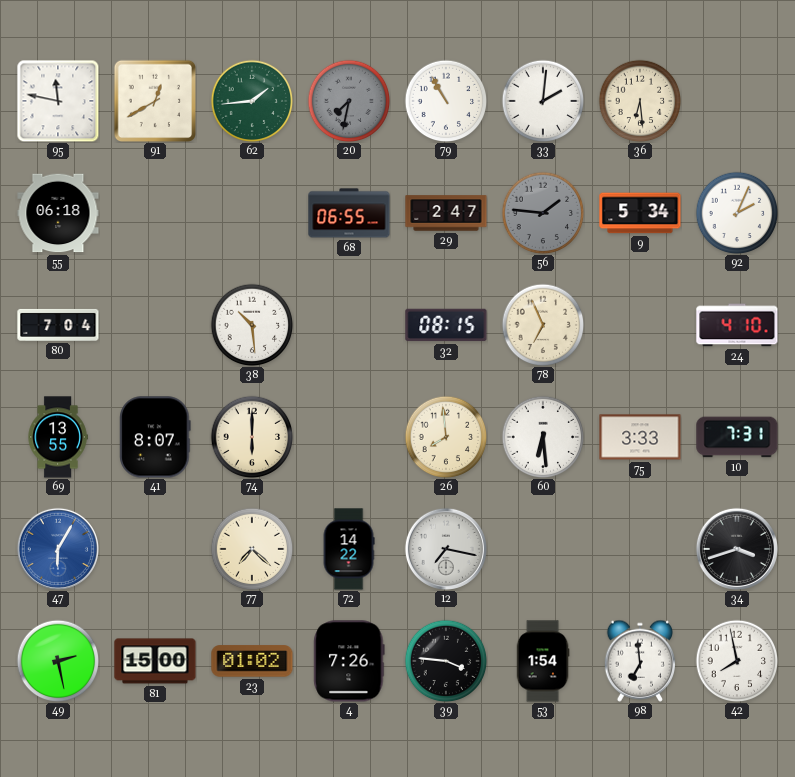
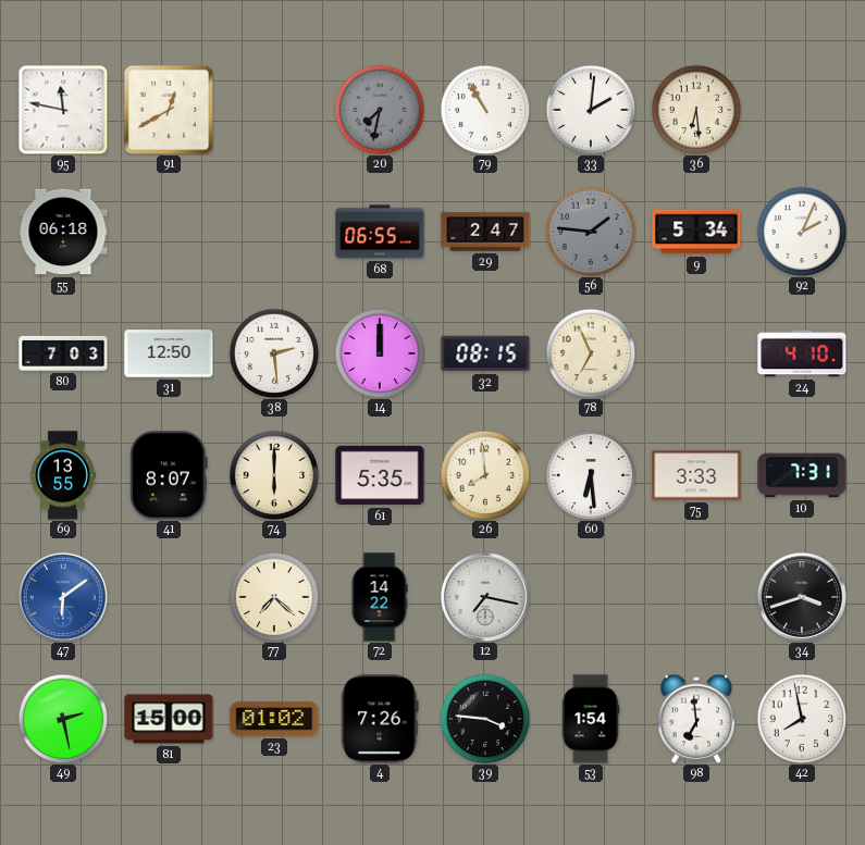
62: 1:44 -> none (252, 101)
80: 7:04 -> 7:03 (63, 353)
31: none -> 12:50 (169, 353)
38: 10:29 -> 2:29 (274, 353)
14: none -> 12:00 (380, 353)
61: none -> 5:35 (380, 475)
47: 6:05 -> 6:09 (63, 597)
